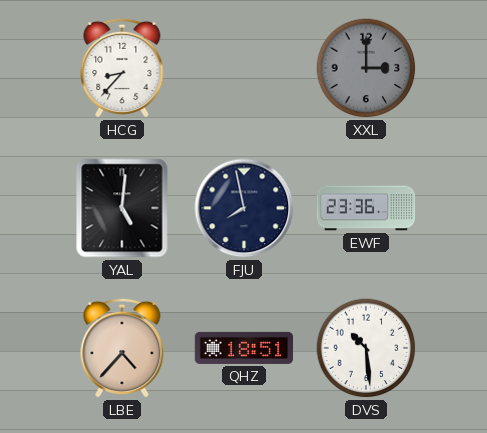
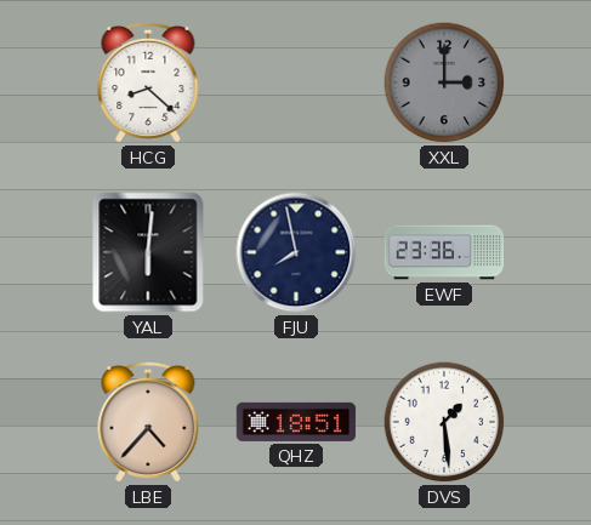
HCG: 8:37 -> 8:22 (148, 82)
YAL: 5:01 -> 6:01 (148, 252)
DVS: 10:29 -> 1:29 (444, 422)
